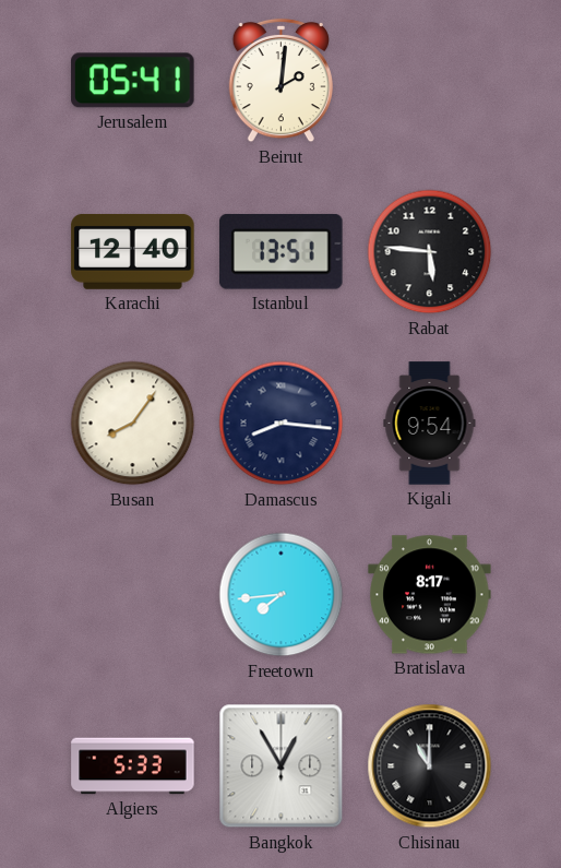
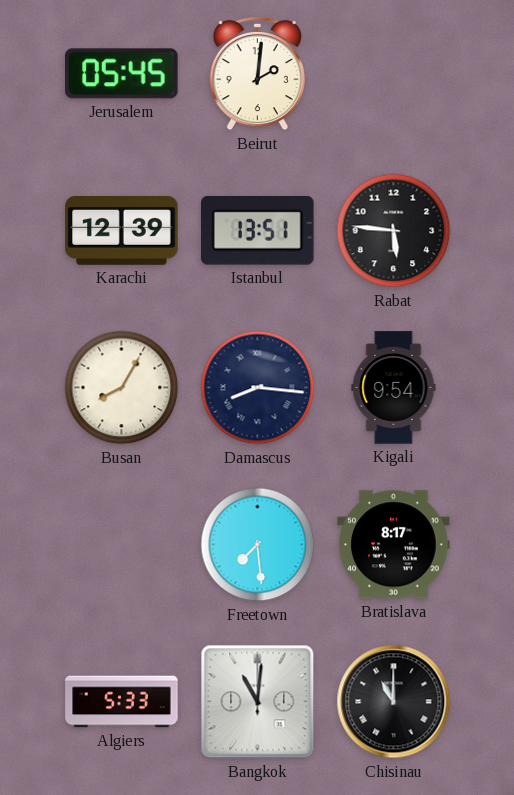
Jerusalem: 05:41 -> 05:45 (122, 74)
Karachi: 12:40 -> 12:39 (122, 231)
Busan: 8:06 -> 8:05 (122, 388)
Freetown: 7:44 -> 7:29 (258, 545)
Bangkok: 12:55 -> 11:01 (258, 702)
